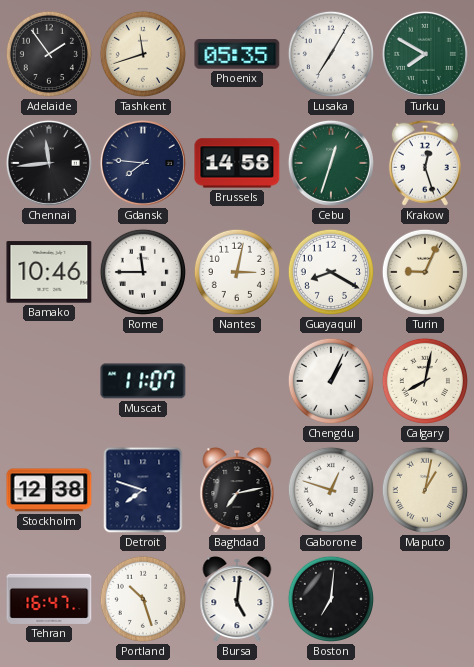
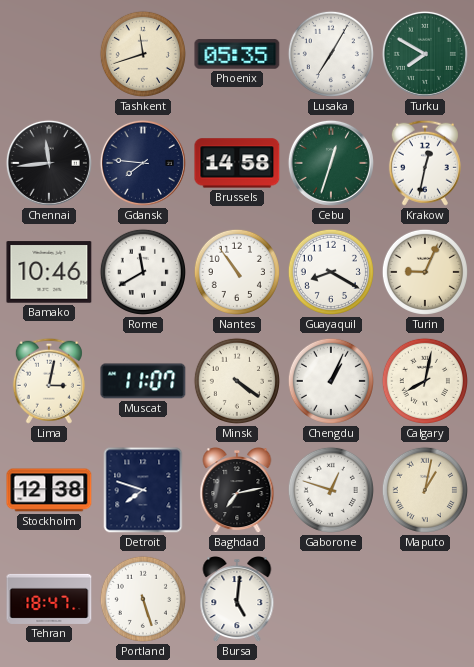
Adelaide: 1:54 -> none (49, 54)
Krakow: 12:27 -> 12:32 (425, 163)
Rome: 11:45 -> 11:40 (143, 272)
Nantes: 3:02 -> 10:54 (237, 272)
Lima: none -> 3:02 (49, 381)
Minsk: none -> 4:21 (237, 381)
Tehran: 16:47 -> 18:47 (49, 599)
Portland: 10:27 -> 5:27 (143, 599)
Boston: 7:01 -> none (331, 599)
